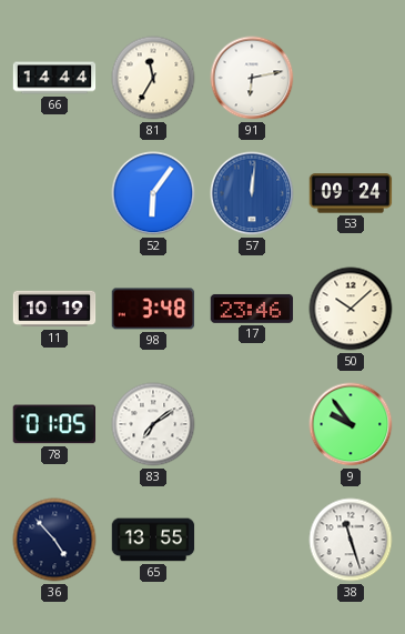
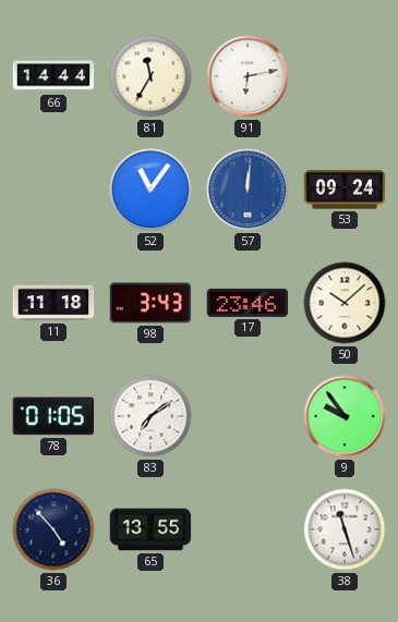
52: 6:06 -> 11:06 (150, 190)
11: 10:19 -> 11:18 (53, 303)
98: 3:48 -> 3:43 (150, 303)
